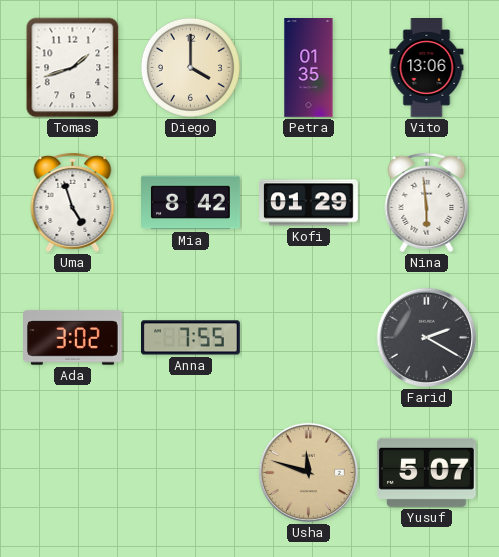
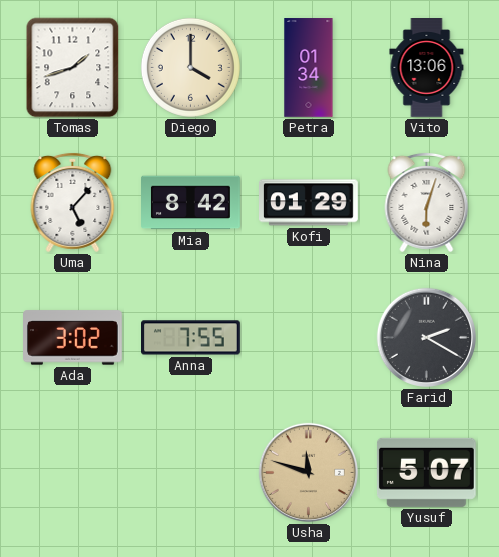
Petra: 01:35 -> 01:34 (309, 68)
Uma: 4:57 -> 5:07 (73, 202)
Nina: 5:59 -> 6:03 (427, 202)
